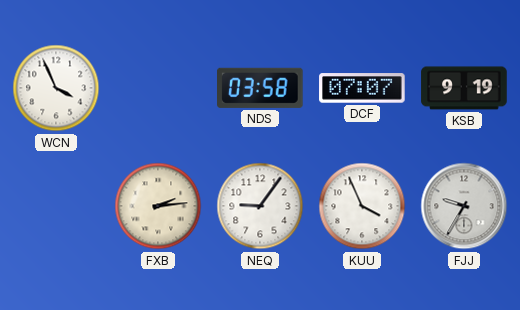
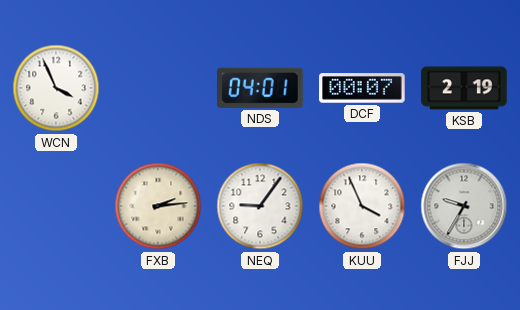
NDS: 03:58 -> 04:01 (260, 88)
DCF: 07:07 -> 00:07 (362, 88)
KSB: 9:19 -> 2:19 (464, 88)
